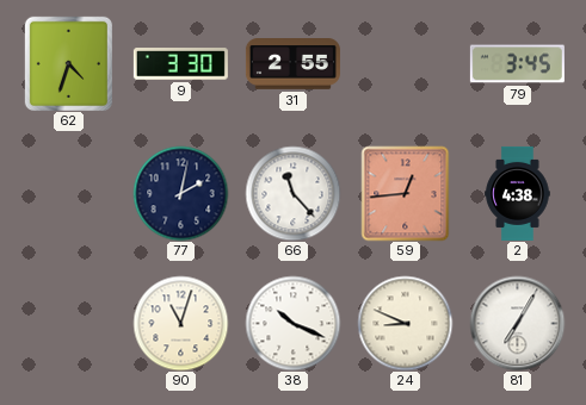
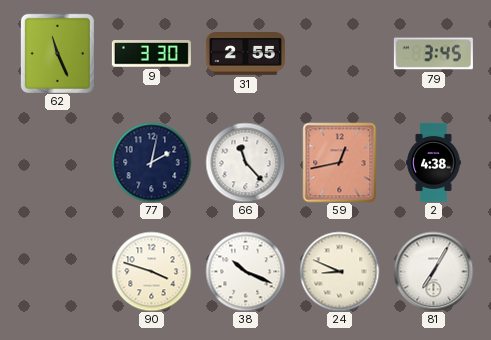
62: 4:33 -> 11:26 (57, 53)
59: 12:44 -> 12:43 (340, 162)
90: 11:03 -> 3:48 (151, 271)
